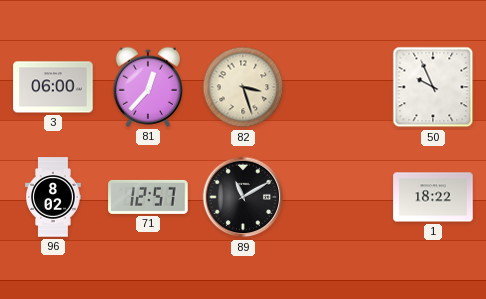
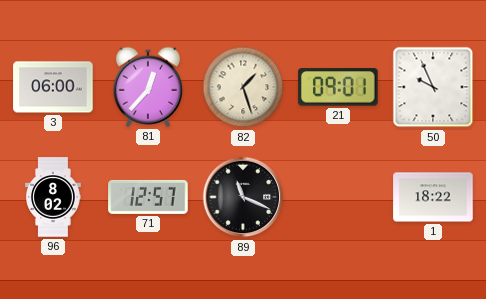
82: 3:27 -> 1:27 (243, 87)
21: none -> 09:01 (338, 87)
89: 11:10 -> 11:19 (243, 197)
